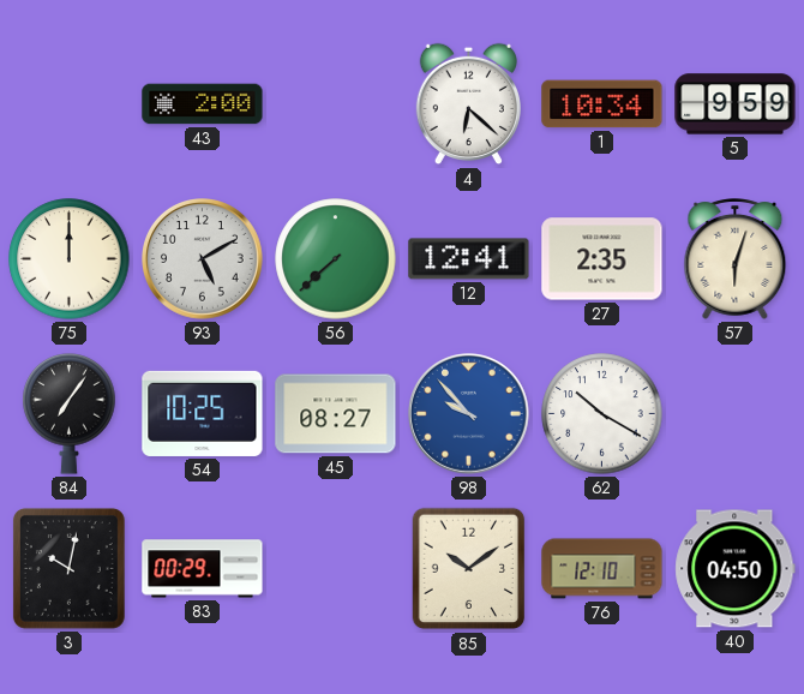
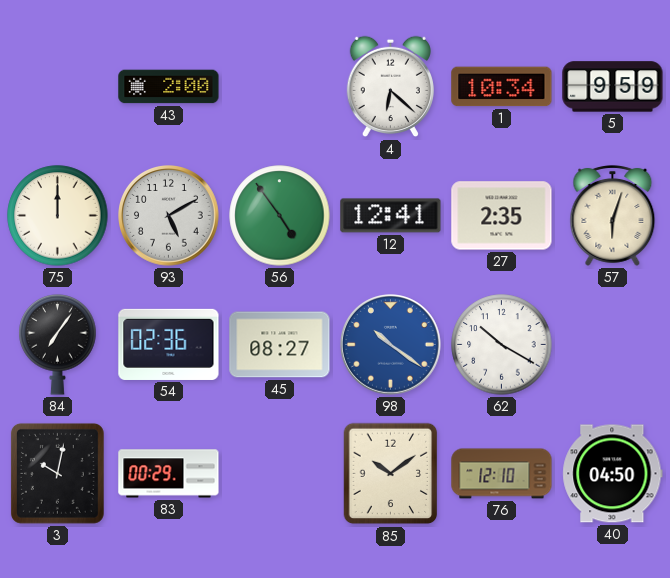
56: 7:38 -> 4:54 (280, 216)
54: 10:25 -> 02:36 (169, 344)
98: 9:53 -> 10:21 (391, 345)
